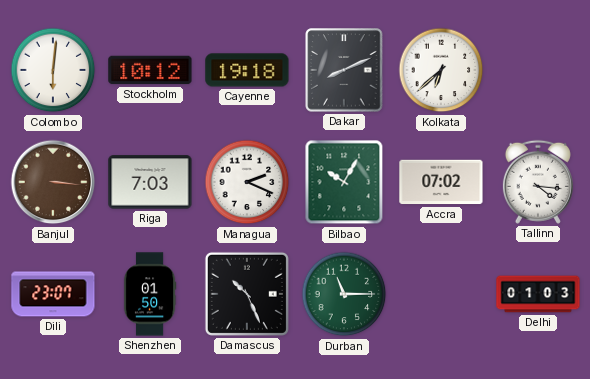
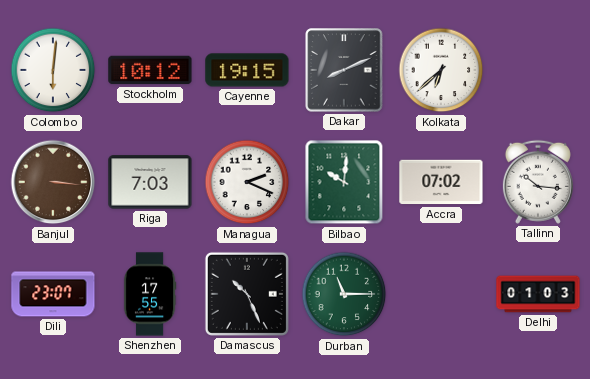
Cayenne: 19:18 -> 19:15 (247, 70)
Bilbao: 10:05 -> 10:01 (344, 182)
Tallinn: 4:16 -> 10:16 (538, 182)
Shenzhen: 01:50 -> 17:55 (150, 294)
